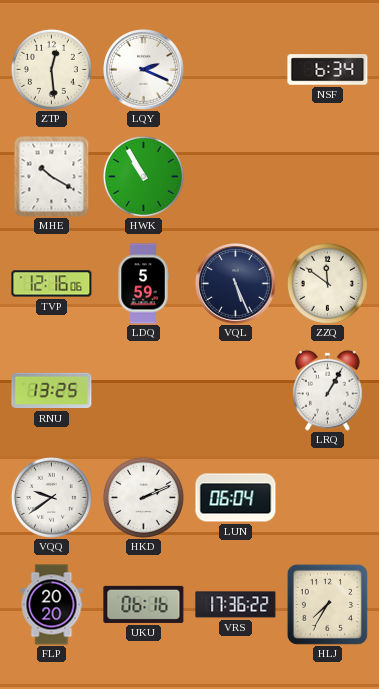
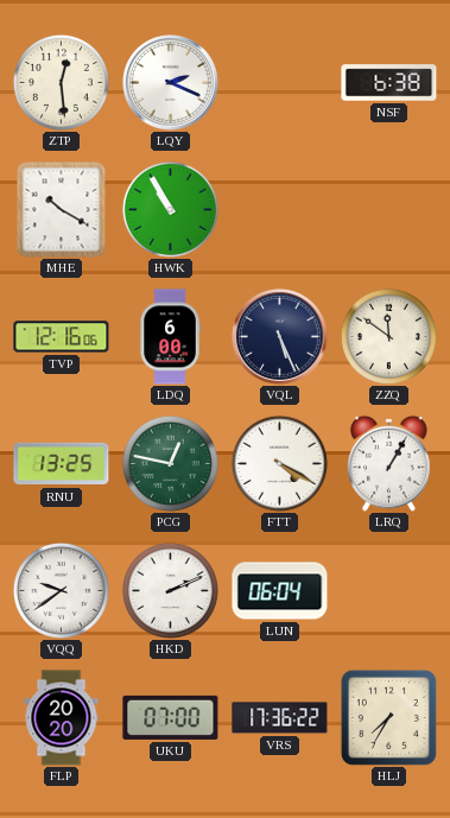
NSF: 6:34 -> 6:38 (389, 83)
LDQ: 5:59 -> 6:00 (170, 337)
PCG: none -> 12:47 (170, 463)
FTT: none -> 4:20 (279, 463)
UKU: 06:16 -> 07:00 (171, 717)
